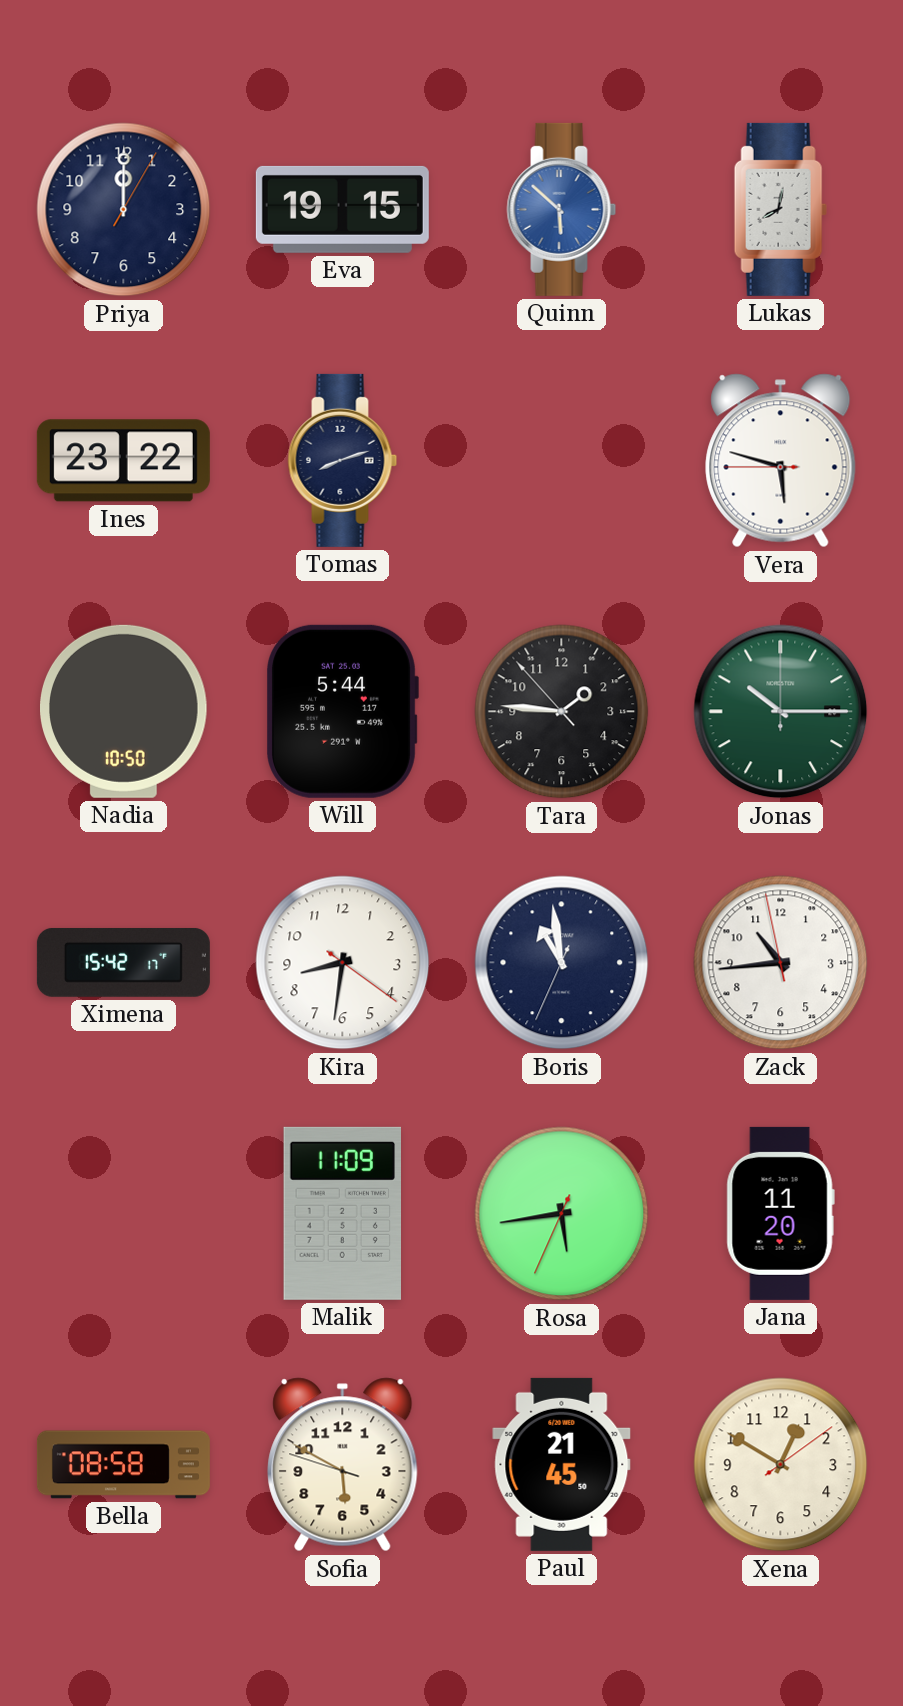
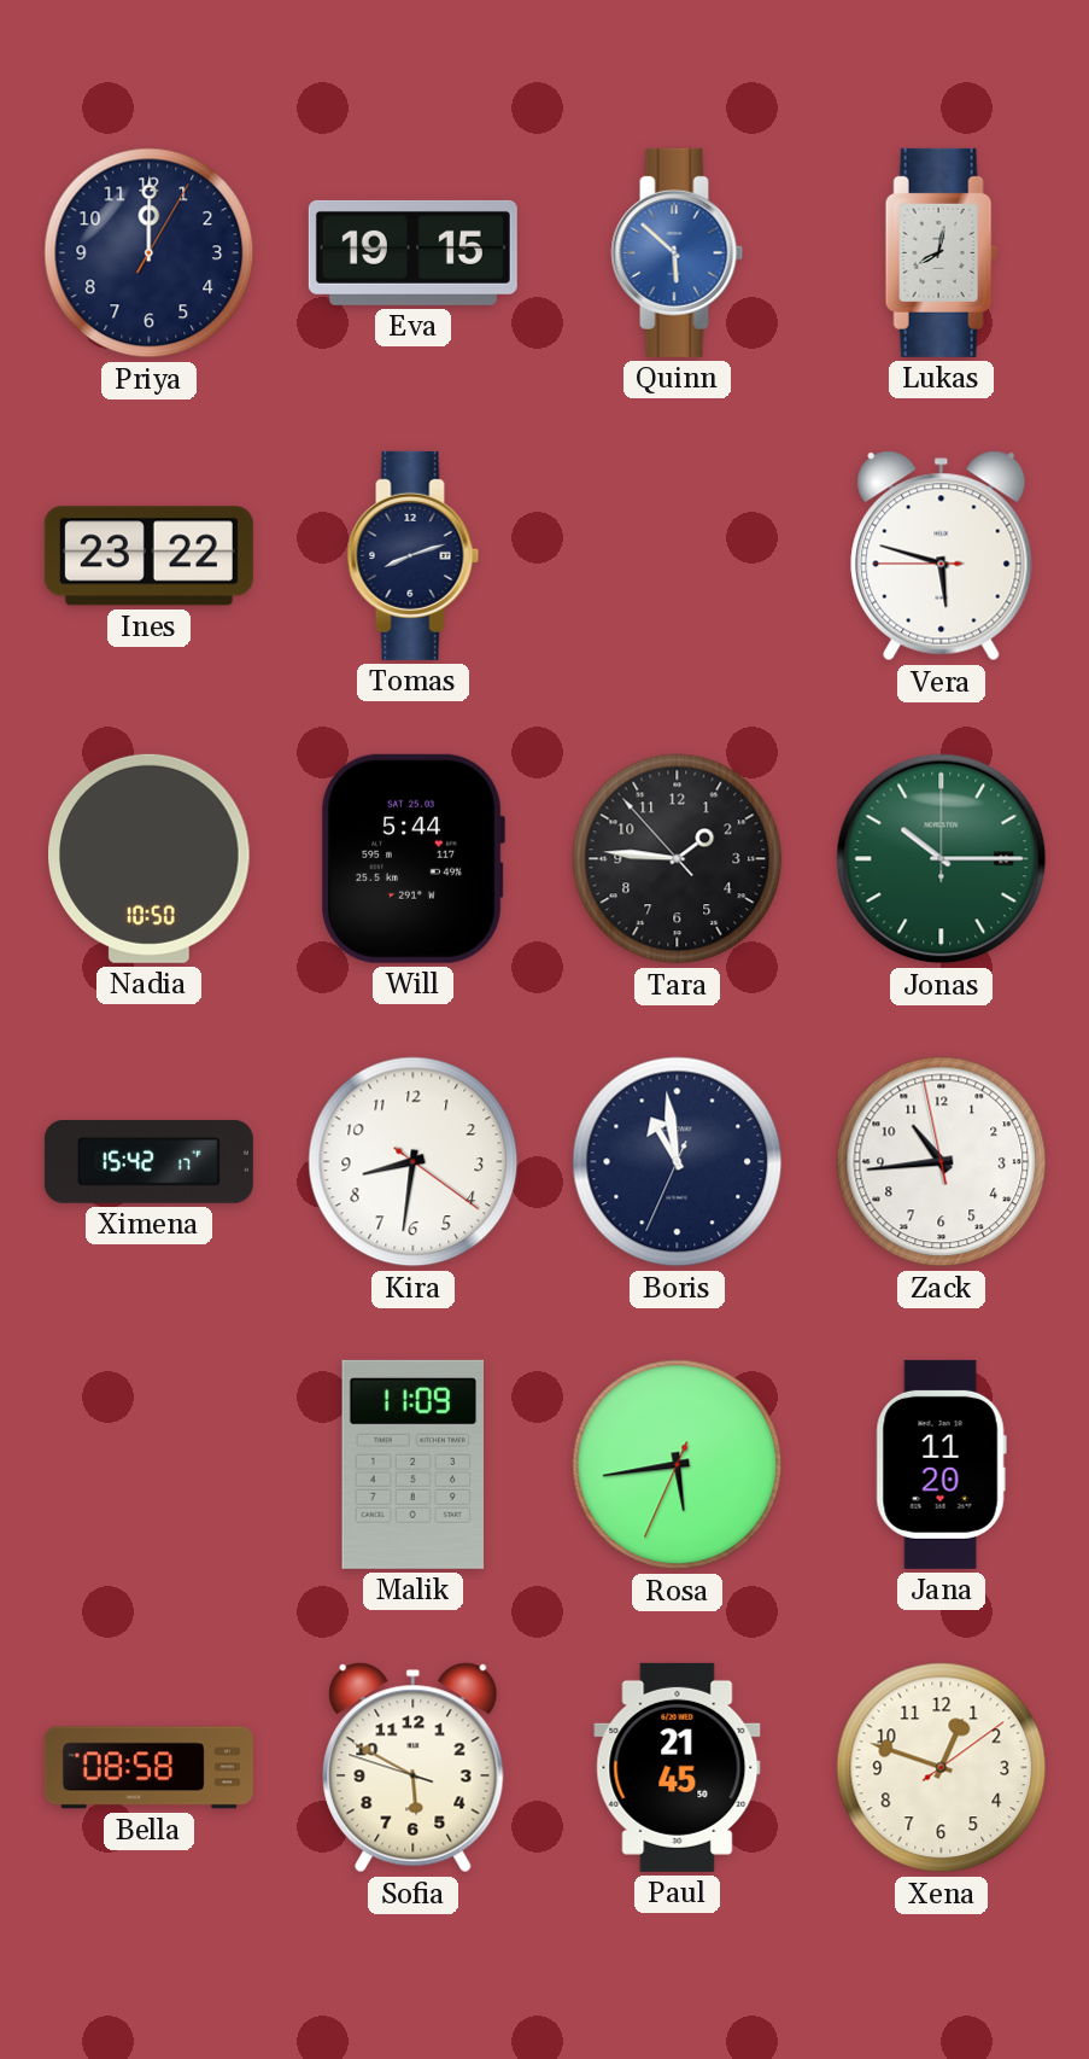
Xena: 12:50 -> 12:48 (942, 1768)
